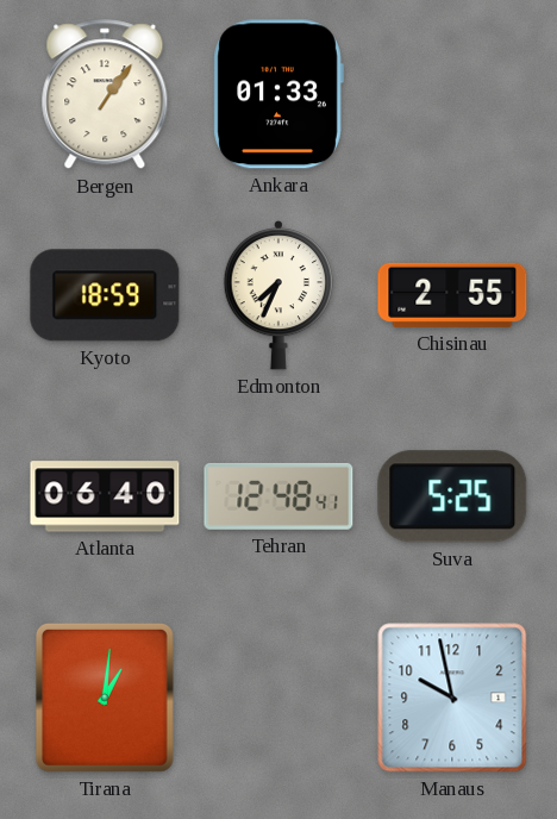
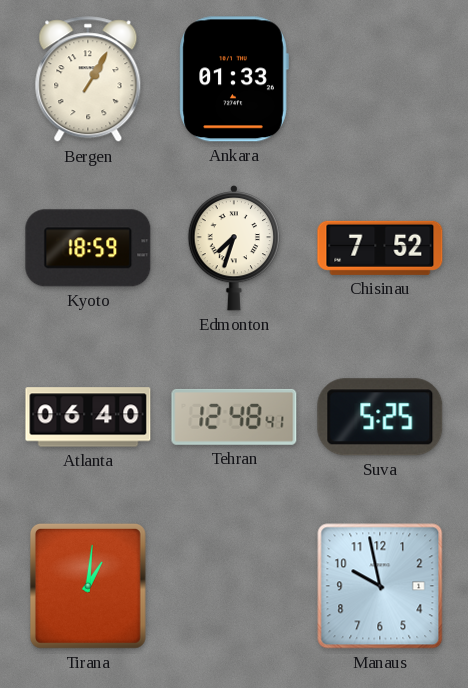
Bergen: 1:06 -> 1:05 (88, 80)
Edmonton: 7:34 -> 7:33 (234, 248)
Chisinau: 2:55 -> 7:52 (380, 248)
